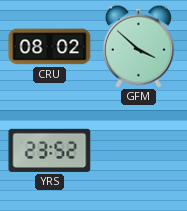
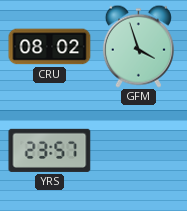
GFM: 3:52 -> 3:57 (138, 46)
YRS: 23:52 -> 23:57 (50, 150)
